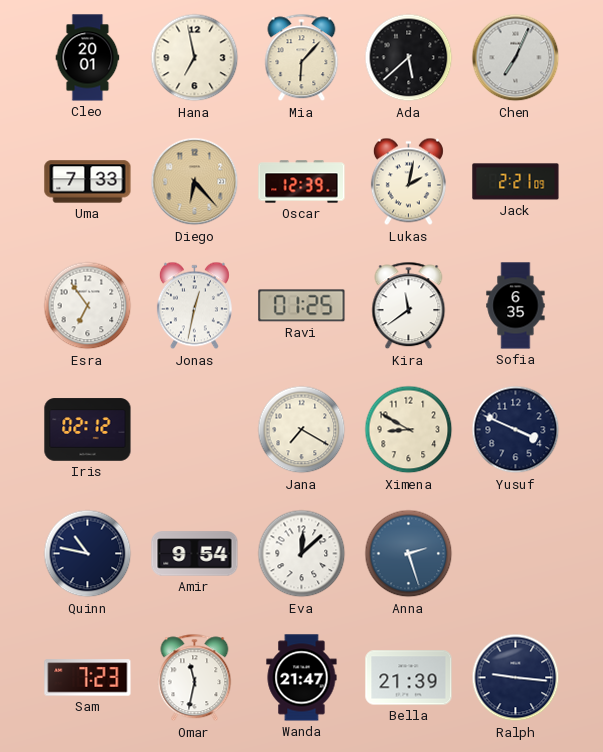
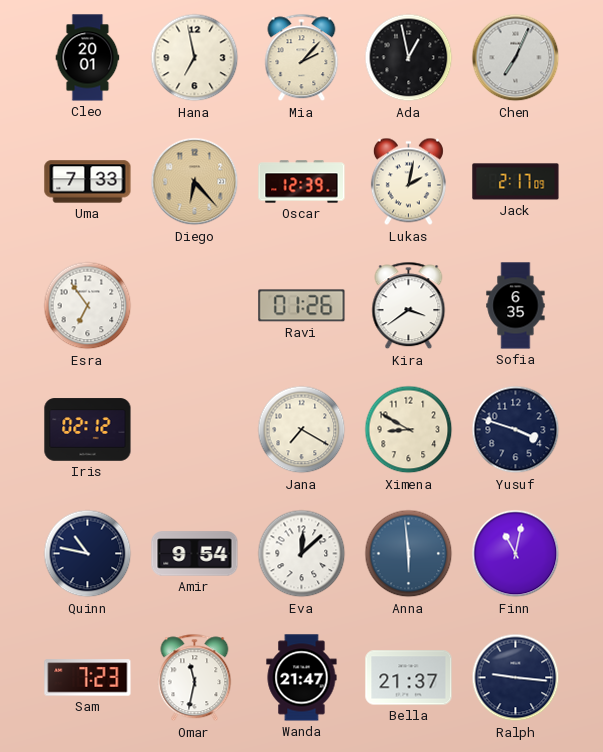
Mia: 6:07 -> 2:07 (302, 58)
Ada: 5:38 -> 12:58 (409, 58)
Jack: 2:21 -> 2:17 (516, 182)
Jonas: 12:32 -> none (194, 306)
Ravi: 01:25 -> 01:26 (302, 306)
Kira: 11:39 -> 3:39 (409, 306)
Yusuf: 3:49 -> 3:48 (516, 430)
Anna: 2:27 -> 5:59 (409, 554)
Finn: none -> 11:02 (516, 554)
Bella: 21:39 -> 21:37 (409, 678)
